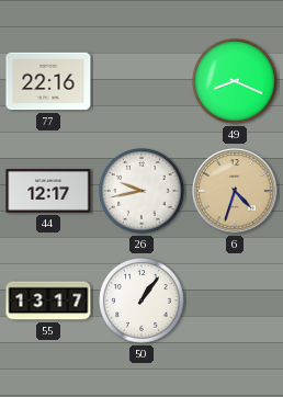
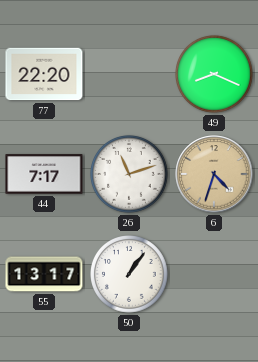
77: 22:16 -> 22:20 (44, 74)
44: 12:17 -> 7:17 (44, 174)
26: 9:43 -> 11:12 (130, 175)
